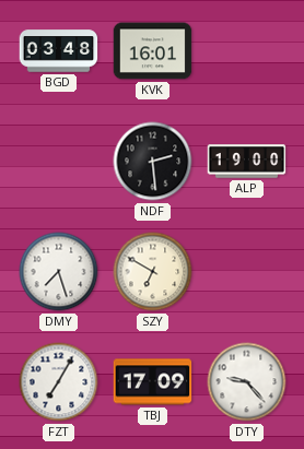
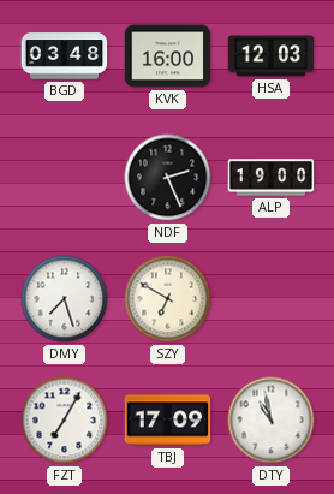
KVK: 16:01 -> 16:00 (168, 56)
HSA: none -> 12:03 (272, 56)
NDF: 2:29 -> 2:26 (168, 178)
DTY: 9:23 -> 10:58 (272, 421)
